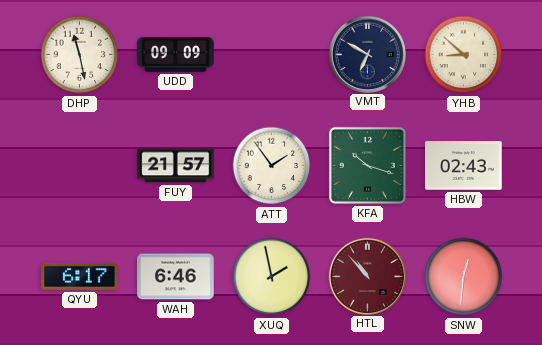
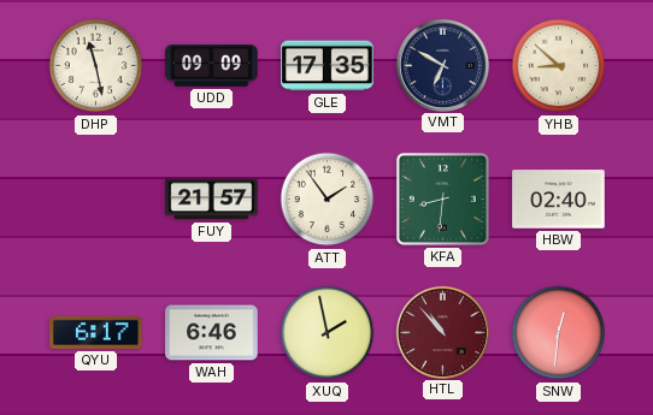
GLE: none -> 17:35 (328, 66)
KFA: 10:18 -> 8:31 (442, 198)
HBW: 02:43 -> 02:40 (559, 200)
